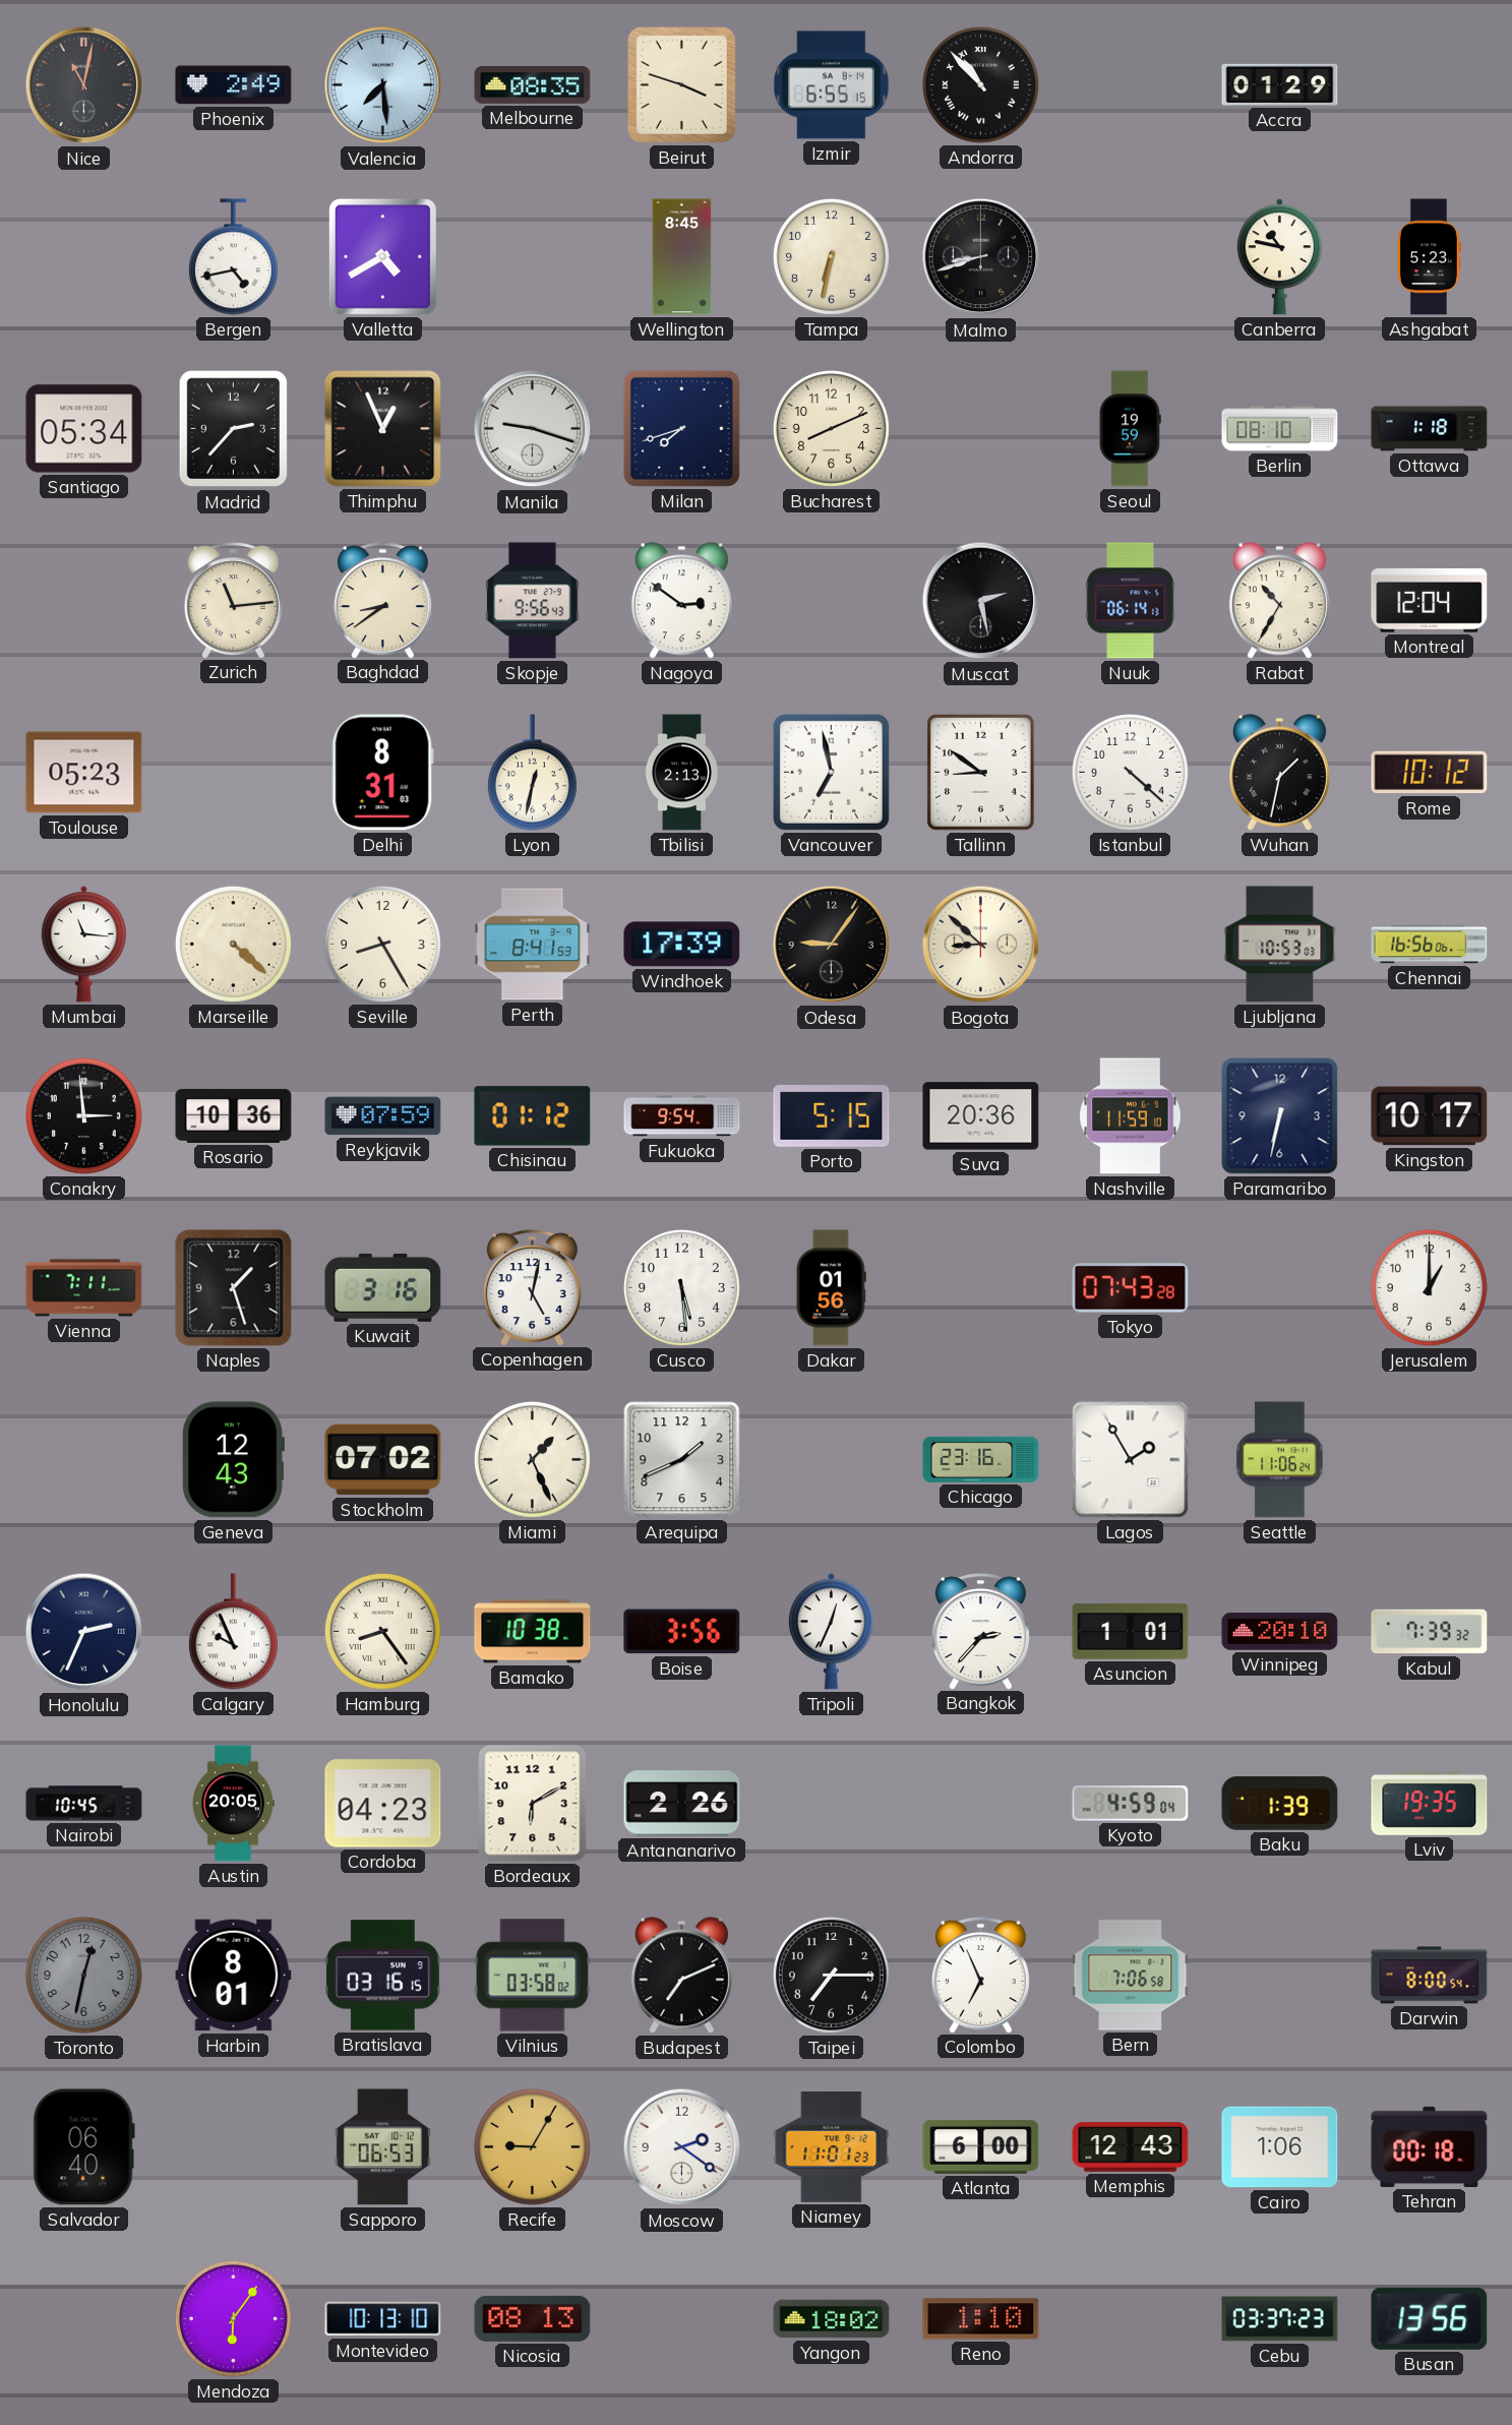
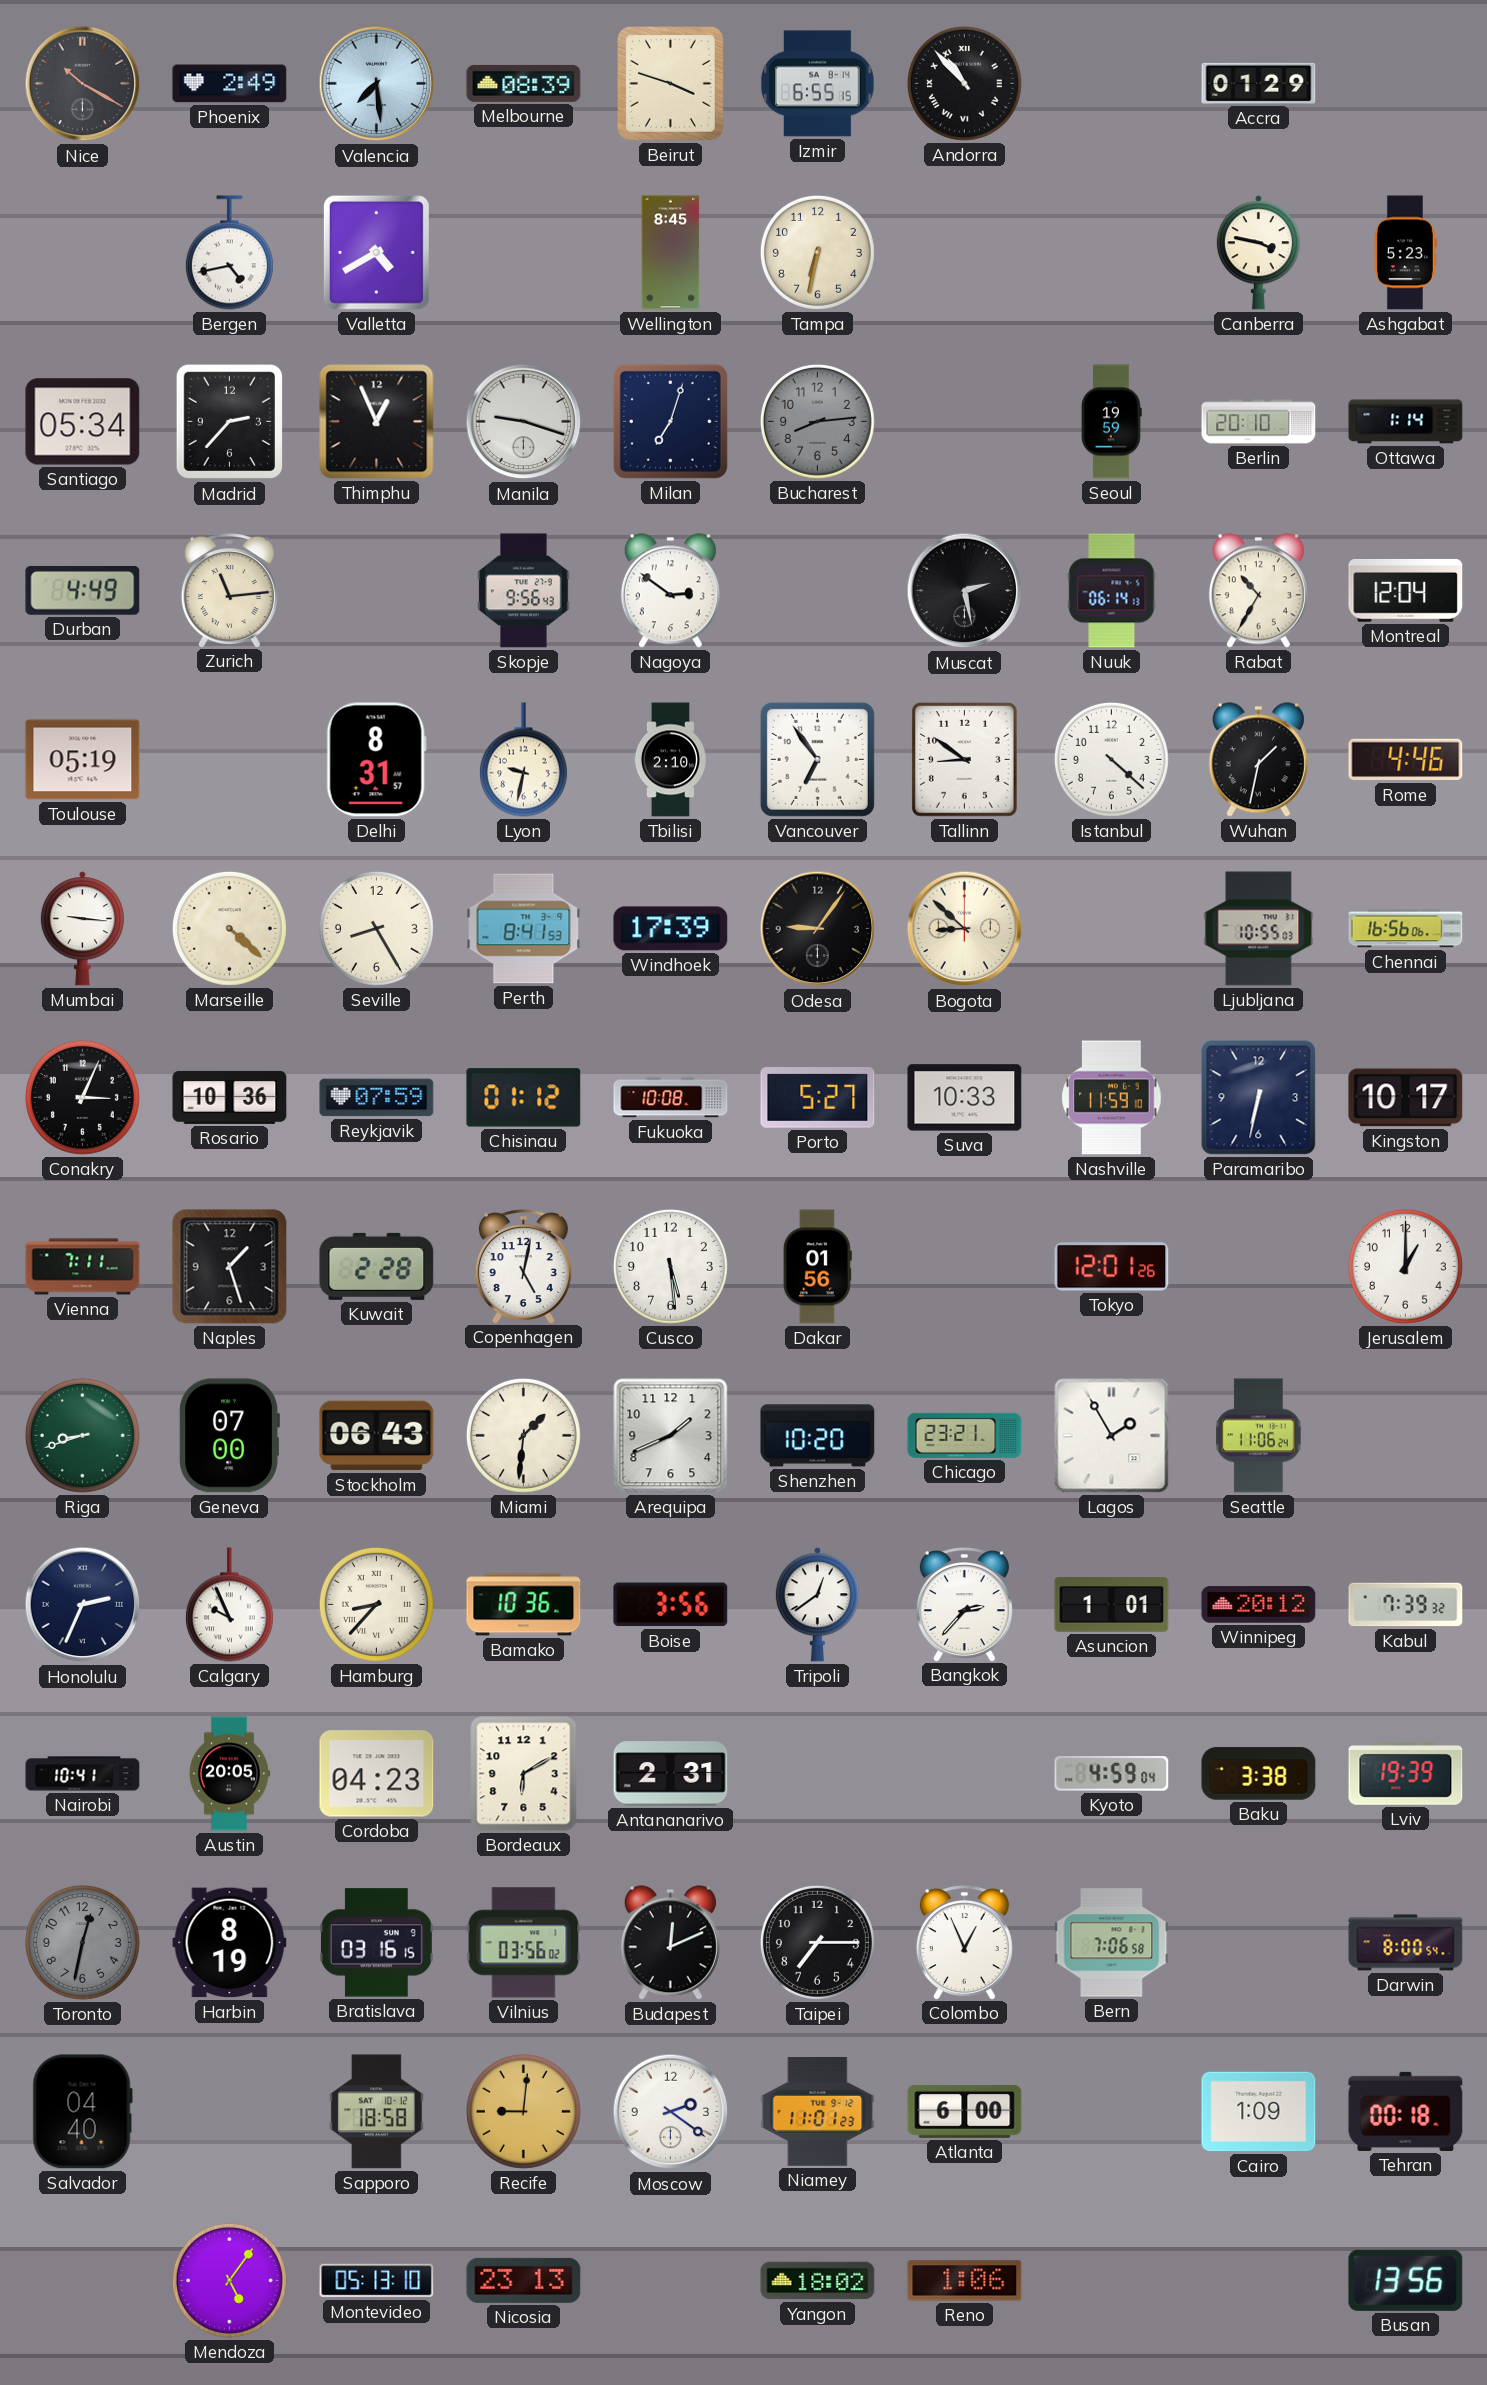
Nice: 11:02 -> 10:20 (83, 84)
Melbourne: 08:35 -> 08:39 (524, 83)
Malmo: 8:42 -> none (981, 257)
Canberra: 10:47 -> 3:47 (1258, 253)
Milan: 7:42 -> 7:03 (670, 421)
Bucharest: 8:11 -> 8:14 (817, 421)
Bucharest dial: cream -> grey (817, 421)
Berlin: 08:10 -> 20:10 (1259, 422)
Ottawa: 1:18 -> 1:14 (1406, 422)
Durban: none -> 4:49 (83, 590)
Baghdad: 8:39 -> none (382, 600)
Toulouse: 05:23 -> 05:19 (83, 760)
Delhi: 8:31:03 -> 8:31:57 (376, 760)
Lyon: 12:32 -> 9:32 (523, 760)
Tbilisi: 2:13 -> 2:10 (670, 760)
Vancouver: 6:58 -> 6:54 (817, 759)
Rome: 10:12 -> 4:46 (1406, 760)
Mumbai: 11:16 -> 9:16 (82, 929)
Ljubljana: 10:53 -> 10:55 (1259, 929)
Conakry: 2:59 -> 3:04 (82, 1097)
Fukuoka: 9:54 -> 10:08 (671, 1098)
Porto: 5:15 -> 5:27 (818, 1098)
Suva: 20:36 -> 10:33 (965, 1098)
Kuwait: 3:16 -> 2:28 (377, 1266)
Tokyo: 07:43 -> 12:01 (1112, 1267)
Riga: none -> 8:42 (82, 1435)
Geneva: 12:43 -> 07:00 (229, 1436)
Stockholm: 07:02 -> 06:43 (377, 1436)
Miami: 1:26 -> 1:31 (523, 1435)
Shenzhen: none -> 10:20 (818, 1436)
Chicago: 23:16 -> 23:21 (965, 1435)
Hamburg: 8:24 -> 8:37 (376, 1604)
Bamako: 10:38 -> 10:36 (524, 1605)
Tripoli: 12:34 -> 12:39 (817, 1605)
Winnipeg: 20:10 -> 20:12 (1259, 1605)
Nairobi: 10:45 -> 10:41 (83, 1774)
Antananarivo: 2:26 -> 2:31 (671, 1774)
Baku: 1:39 -> 3:38 (1259, 1774)
Lviv: 19:35 -> 19:39 (1406, 1773)
Harbin: 8:01 -> 8:19 (230, 1943)
Vilnius: 03:58 -> 03:56 (524, 1943)
Budapest: 7:11 -> 12:11 (670, 1943)
Colombo: 6:56 -> 12:56 (964, 1942)
Salvador: 06:40 -> 04:40 (82, 2112)
Sapporo: 06:53 -> 18:58 (376, 2112)
Recife: 9:05 -> 9:01 (523, 2111)
Memphis: 12:43 -> none (1131, 2147)
Cairo: 1:06 -> 1:09 (1259, 2112)
Mendoza: 6:06 -> 5:06 (229, 2280)
Montevideo: 10:13 -> 05:13 (377, 2281)
Nicosia: 08:13 -> 23:13 (524, 2280)
Reno: 1:10 -> 1:06 (965, 2281)
Cebu: 03:37 -> none (1280, 2319)
